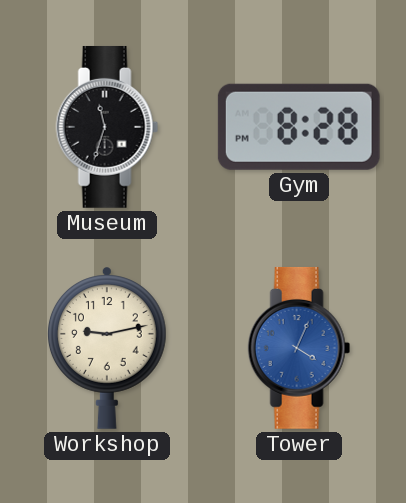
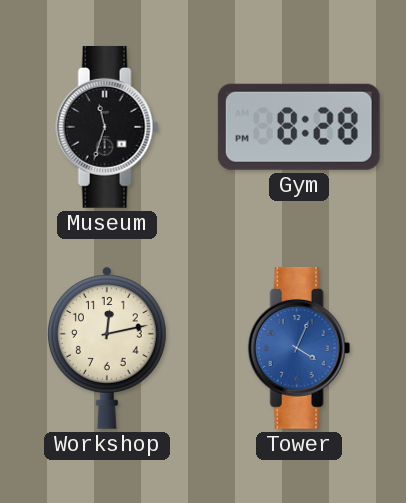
Workshop: 9:13 -> 12:13 (107, 348)
